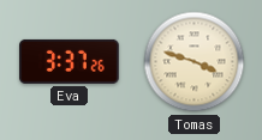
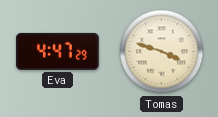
Eva: 3:37 -> 4:47 (58, 51)
